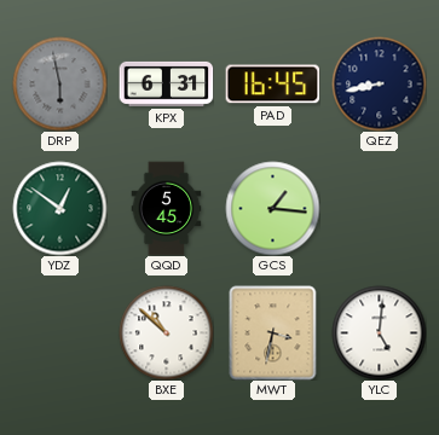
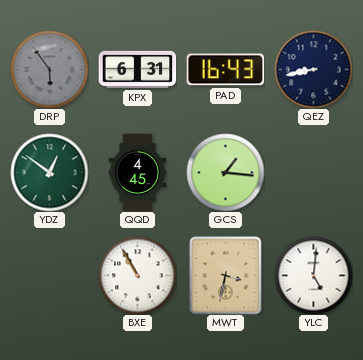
DRP: 5:58 -> 5:54 (49, 69)
PAD: 16:45 -> 16:43 (225, 70)
QQD: 5:45 -> 4:45 (138, 172)
BXE: 10:52 -> 10:55 (137, 275)
